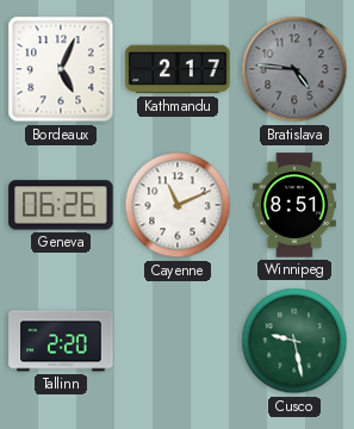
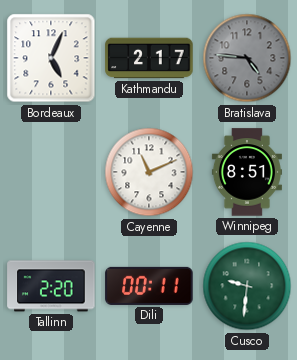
Geneva: 06:26 -> none (61, 205)
Dili: none -> 00:11 (149, 286)
Cusco: 9:28 -> 9:31 (247, 286)
